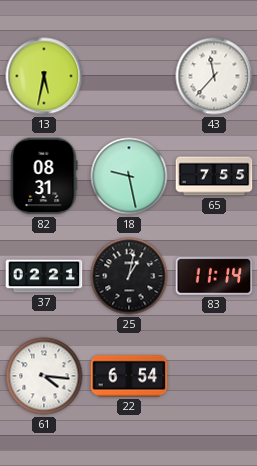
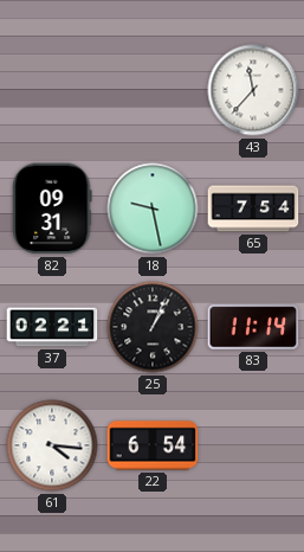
13: 5:32 -> none (44, 76)
82: 08:31 -> 09:31 (52, 208)
65: 7:55 -> 7:54 (253, 208)
25: 1:02 -> 1:04 (153, 327)
